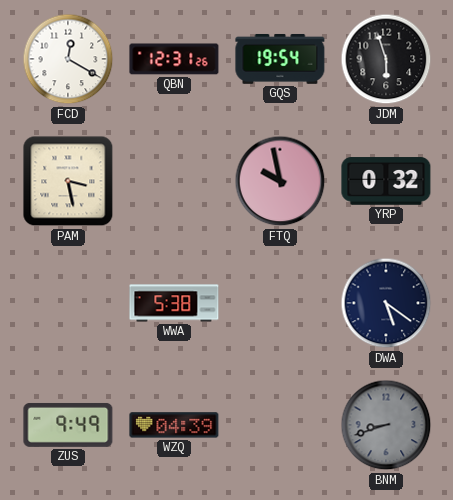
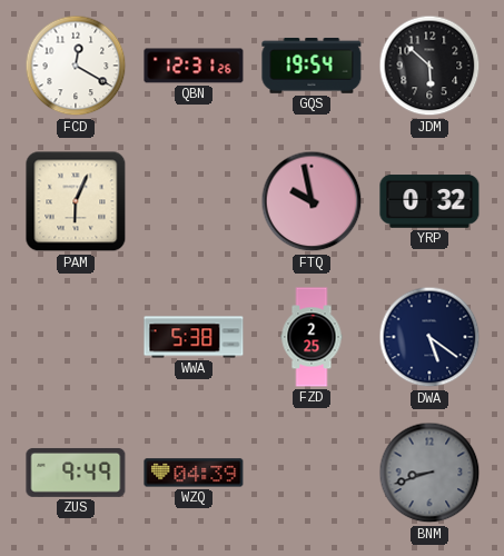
JDM: 5:57 -> 5:52 (429, 66)
PAM: 3:28 -> 6:04 (76, 201)
FZD: none -> 2:25 (312, 337)
